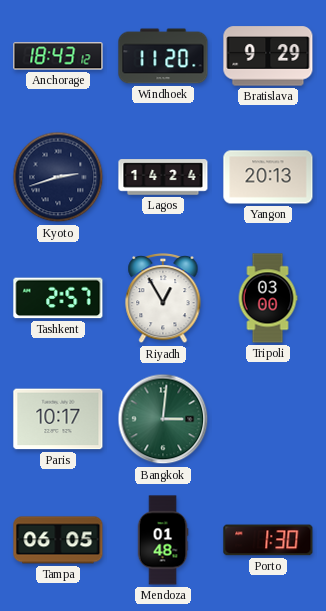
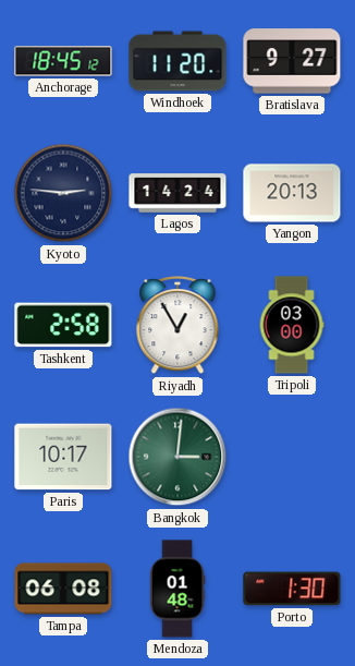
Anchorage: 18:43 -> 18:45 (63, 61)
Bratislava: 9:29 -> 9:27 (292, 61)
Kyoto: 2:42 -> 2:46 (63, 193)
Tashkent: 2:57 -> 2:58 (63, 325)
Tampa: 06:05 -> 06:08 (63, 589)
